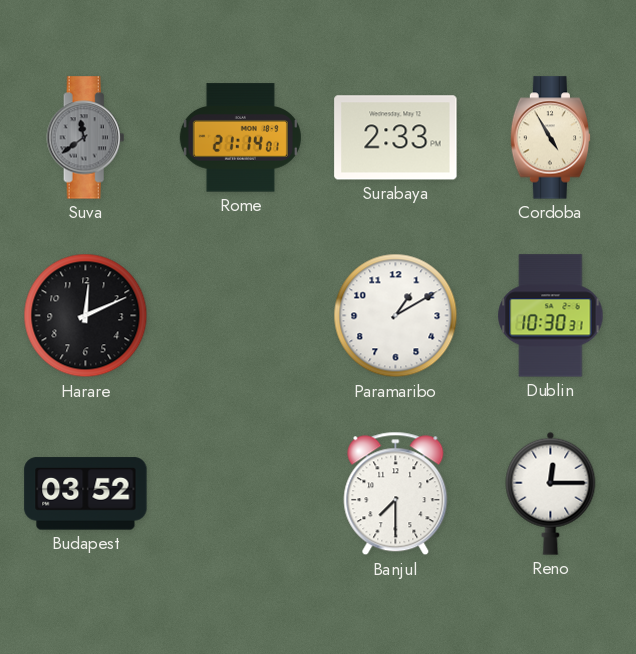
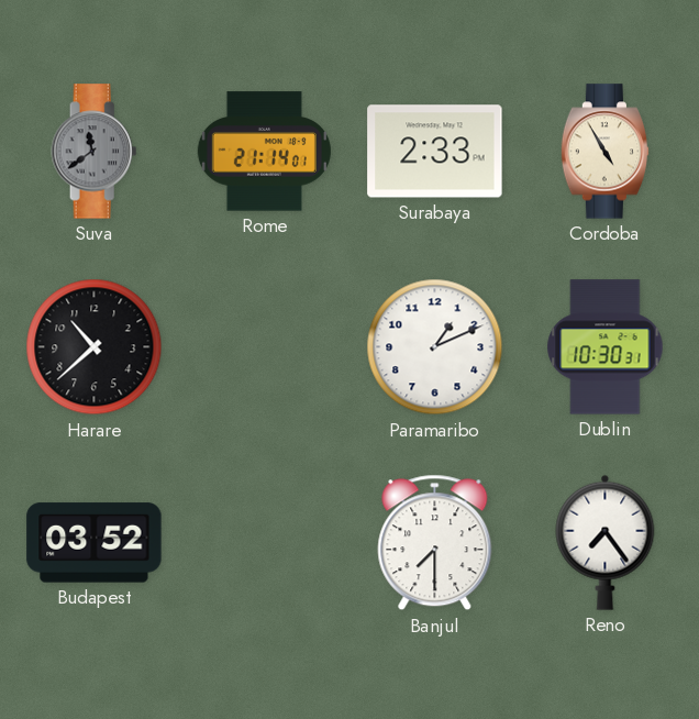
Harare: 12:11 -> 10:38 (95, 347)
Paramaribo: 1:10 -> 1:11 (435, 347)
Reno: 12:15 -> 7:24 (606, 542)
